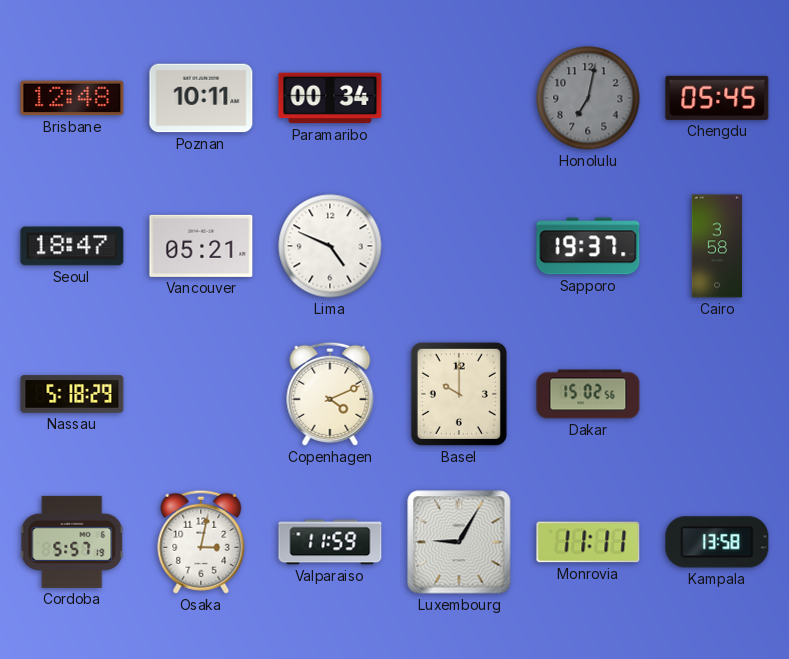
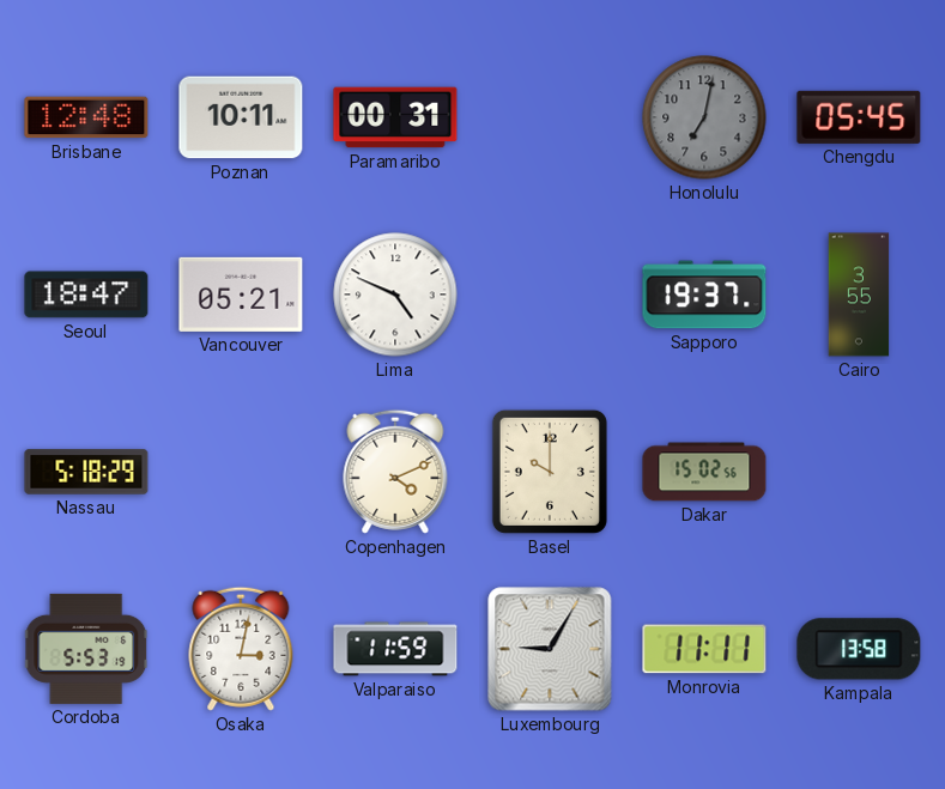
Paramaribo: 00:34 -> 00:31 (395, 117)
Cairo: 3:58 -> 3:55 (859, 295)
Cordoba: 5:57 -> 5:53 (86, 649)
